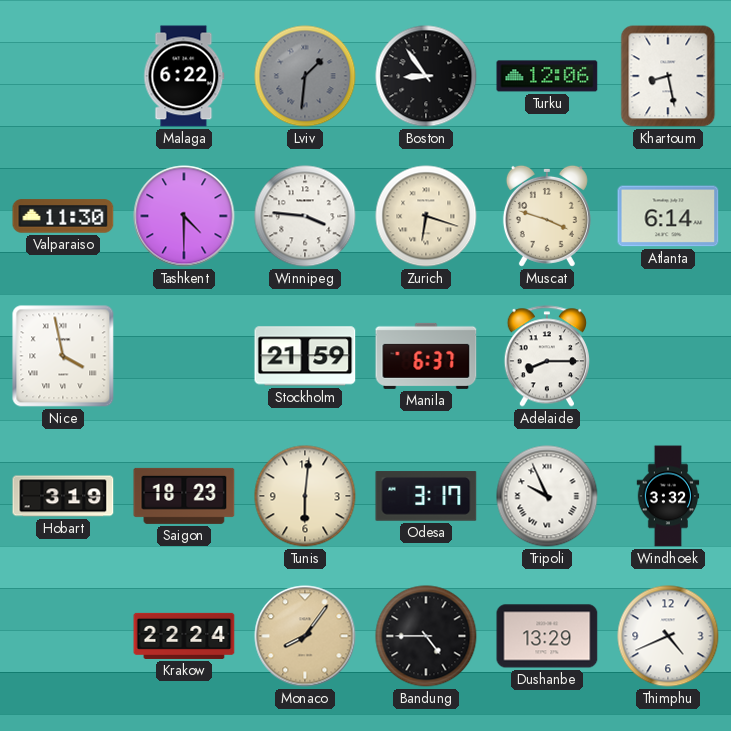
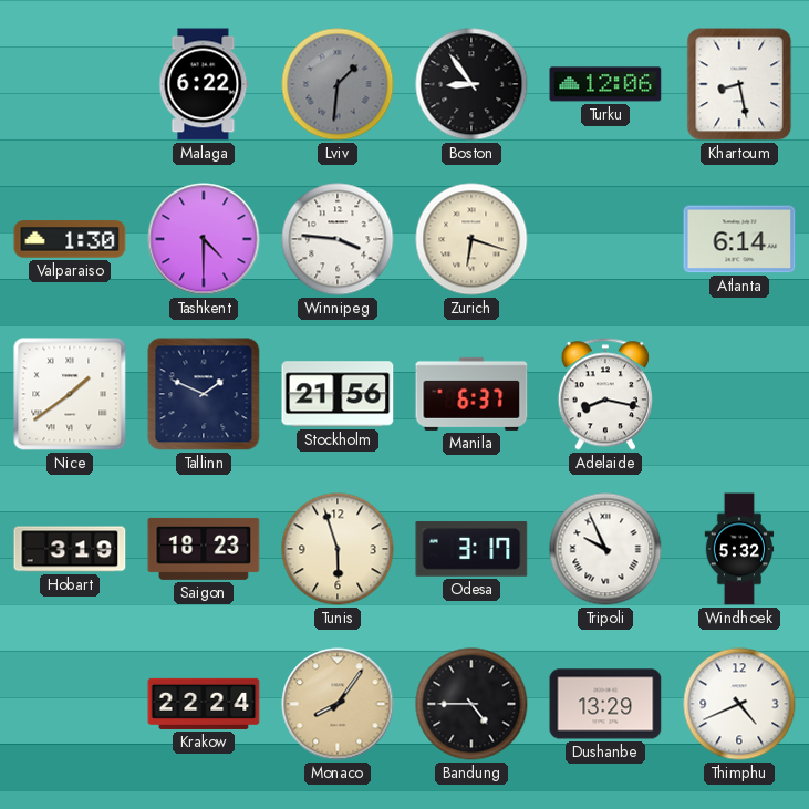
Valparaiso: 11:30 -> 1:30 (70, 239)
Muscat: 3:48 -> none (547, 216)
Nice: 3:58 -> 1:39 (70, 394)
Tallinn: none -> 1:49 (204, 394)
Stockholm: 21:59 -> 21:56 (338, 394)
Adelaide: 8:15 -> 8:17 (605, 394)
Tunis: 6:01 -> 5:57 (338, 549)
Windhoek: 3:32 -> 5:32 (739, 549)
